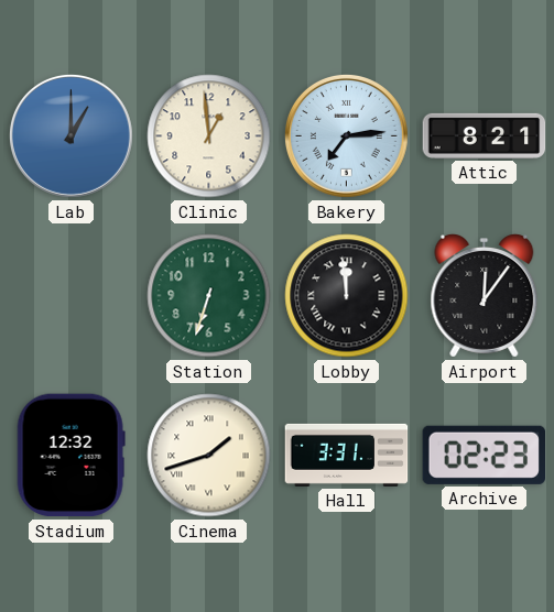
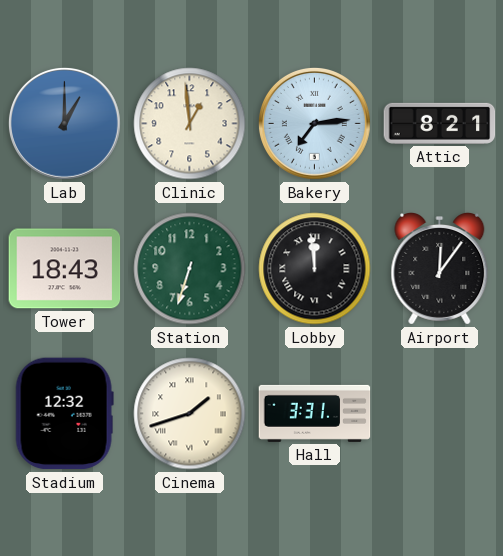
Tower: none -> 18:43 (65, 269)
Archive: 02:23 -> none (484, 455)
